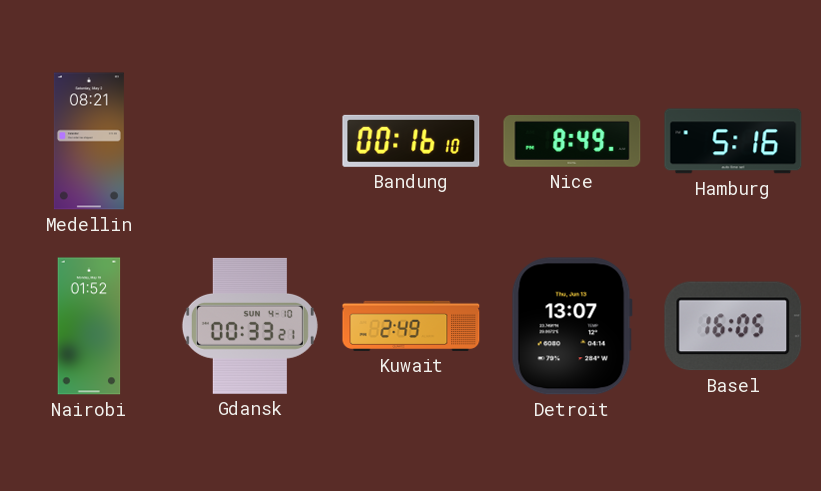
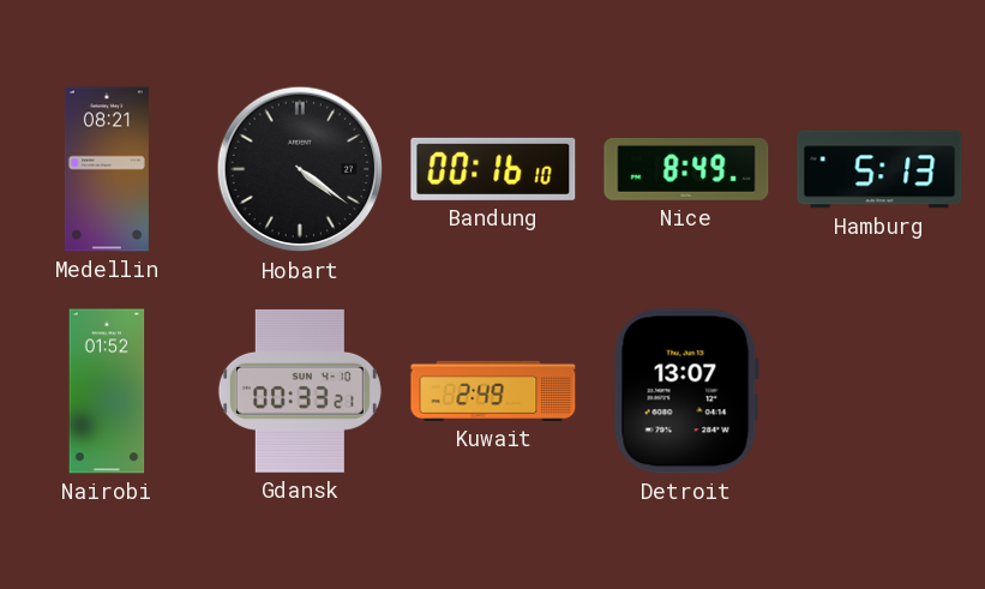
Hobart: none -> 4:21 (300, 169)
Hamburg: 5:16 -> 5:13 (879, 169)
Basel: 16:05 -> none (733, 326)
